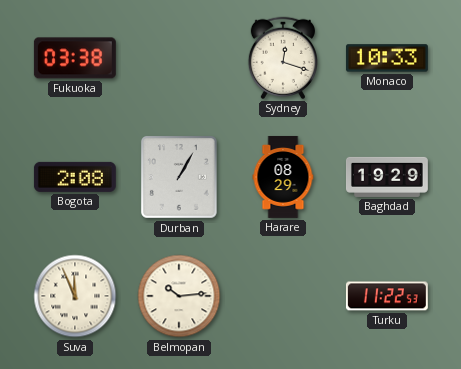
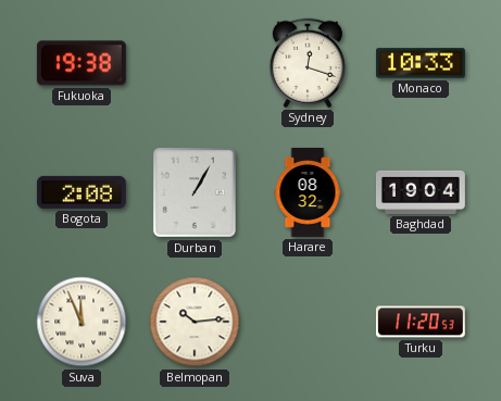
Fukuoka: 03:38 -> 19:38 (82, 63)
Harare: 08:29 -> 08:32 (308, 192)
Baghdad: 19:29 -> 19:04 (421, 192)
Turku: 11:22 -> 11:20 (421, 322)
